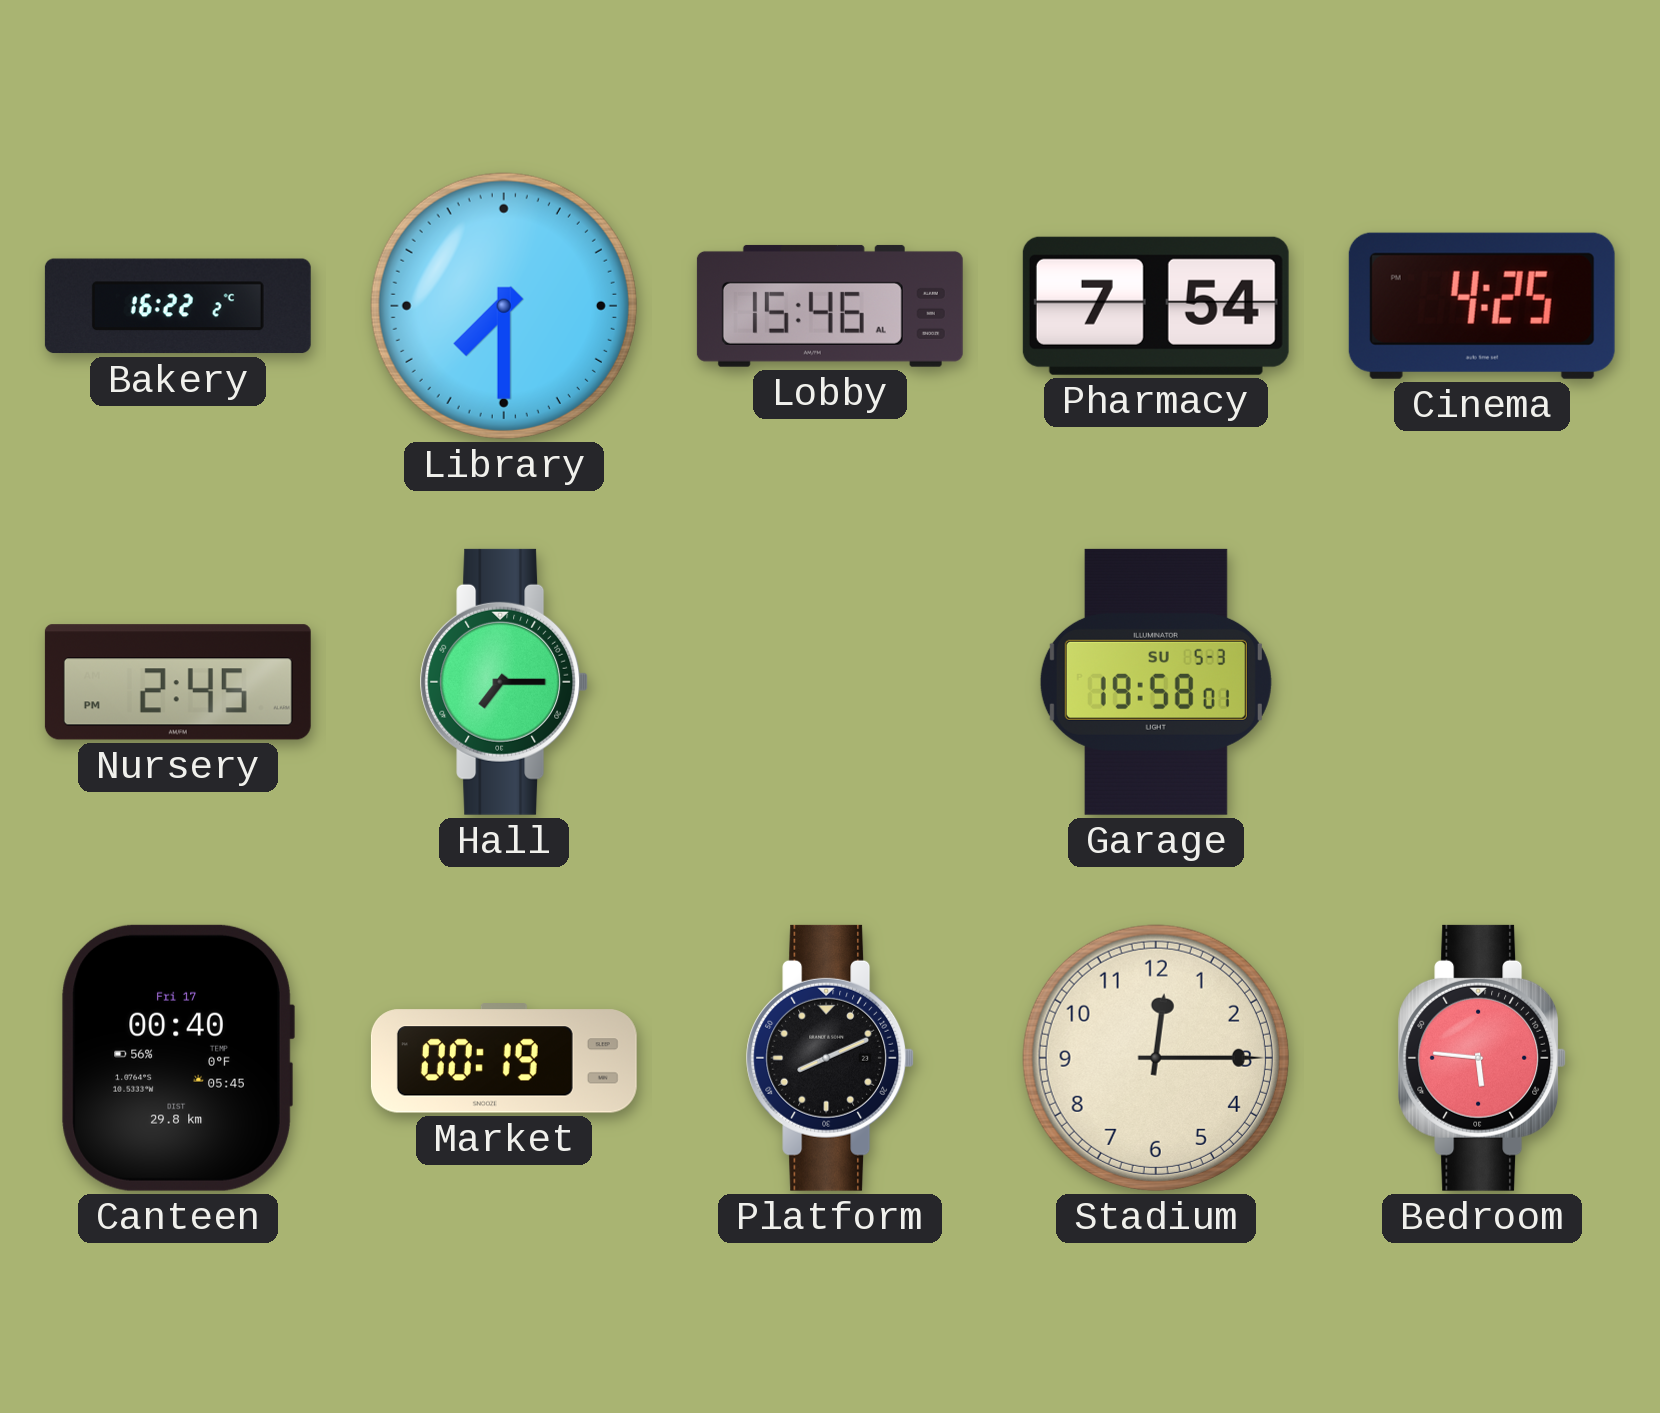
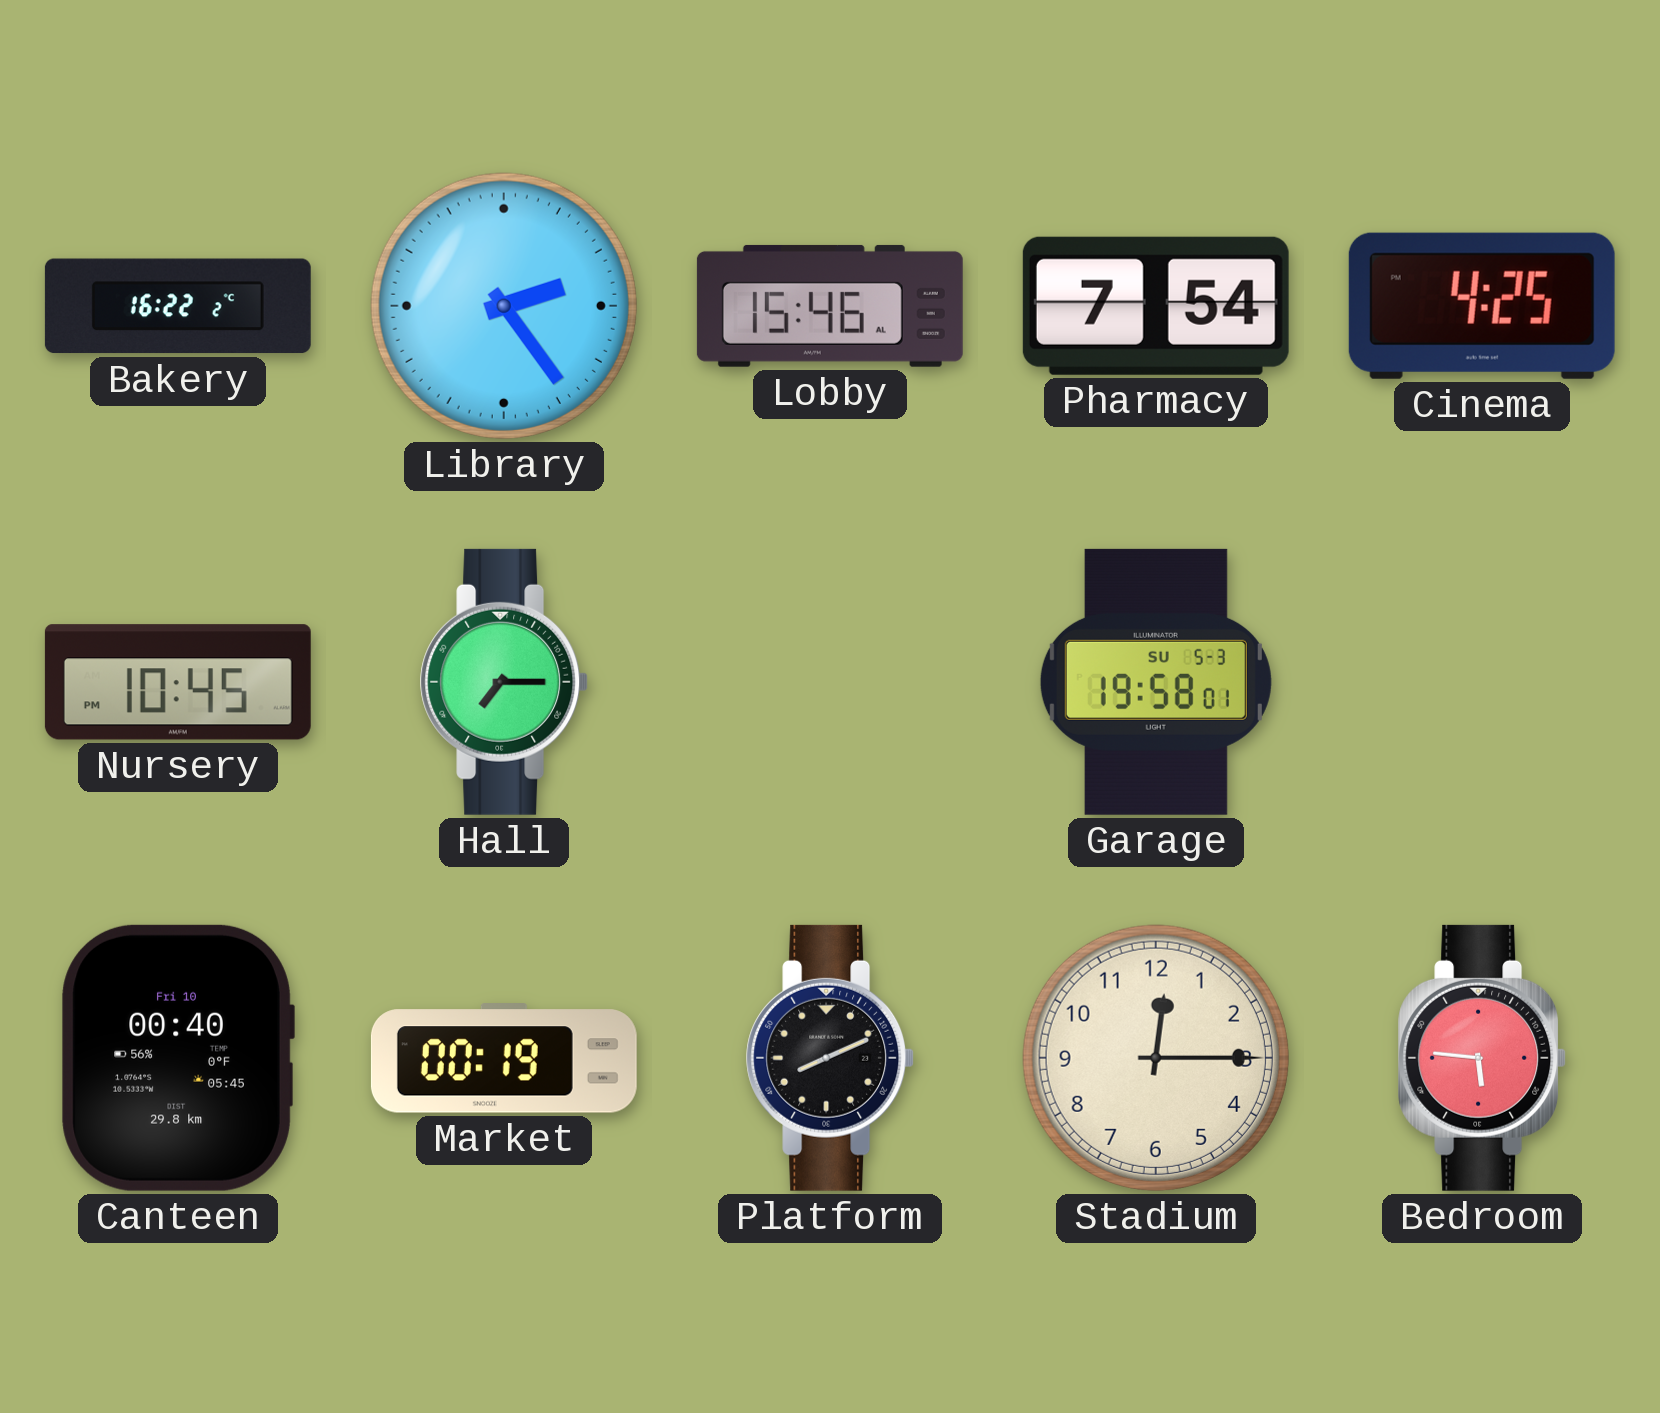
Library: 7:30 -> 2:24 (504, 306)
Nursery: 2:45 -> 10:45 (178, 682)
Canteen date: Fri 17 -> Fri 10 (178, 1058)
